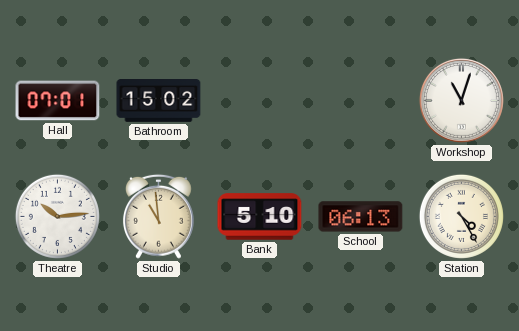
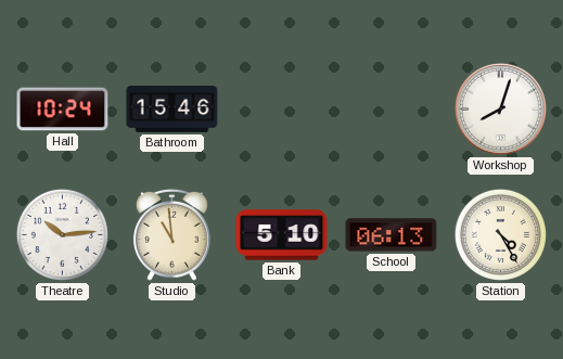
Hall: 07:01 -> 10:24 (63, 110)
Bathroom: 15:02 -> 15:46 (172, 110)
Workshop: 11:03 -> 8:03 (500, 108)
